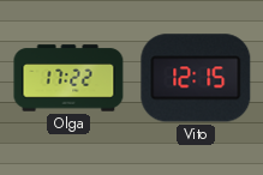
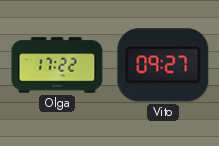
Vito: 12:15 -> 09:27 (163, 65)
